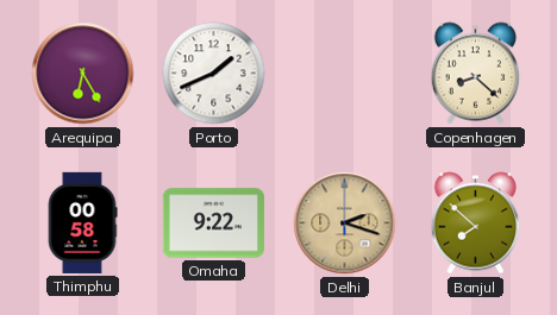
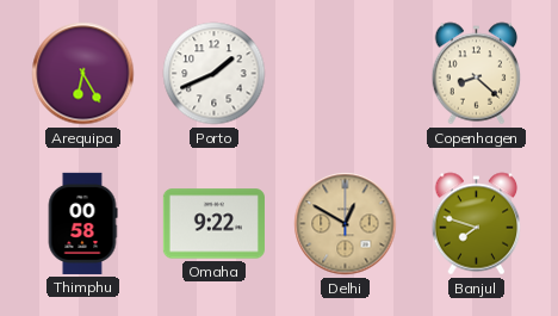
Delhi: 2:18 -> 12:50 (346, 224)
Banjul: 7:52 -> 7:48 (477, 224)
